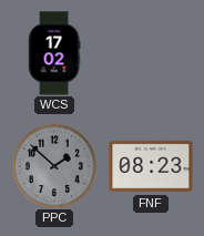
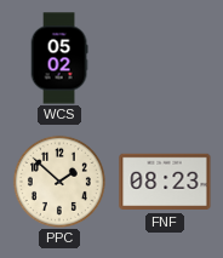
WCS: 17:02 -> 05:02 (59, 58)
PPC dial: grey -> cream (59, 182)
